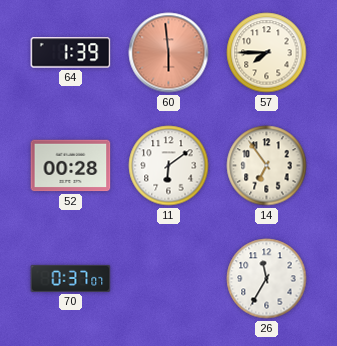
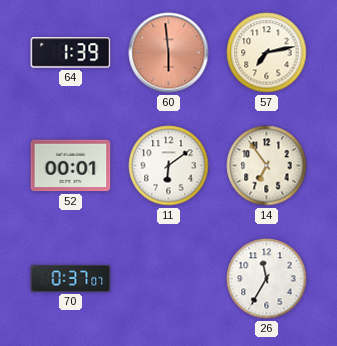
57: 7:45 -> 7:13 (267, 53)
52: 00:28 -> 00:01 (71, 166)
